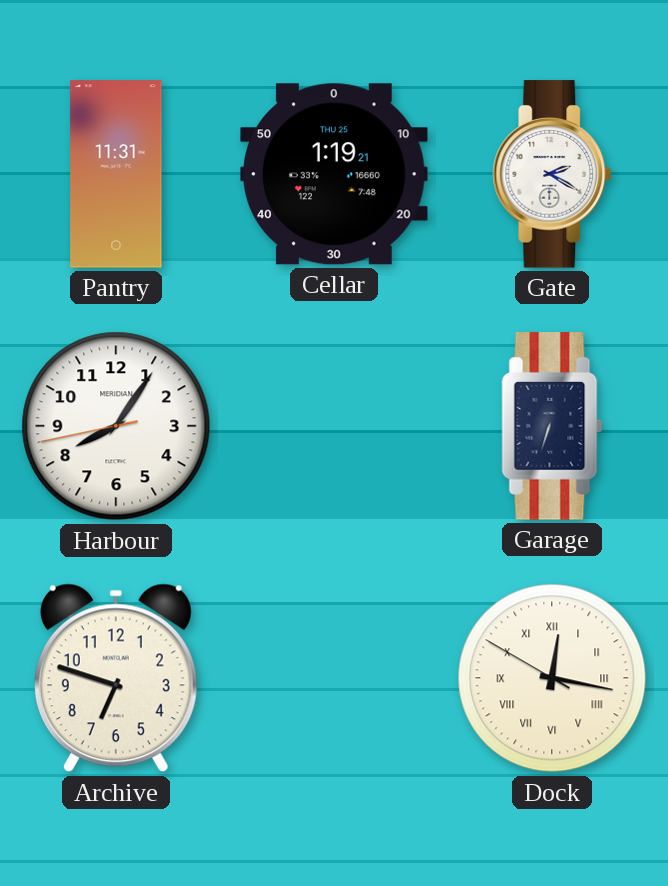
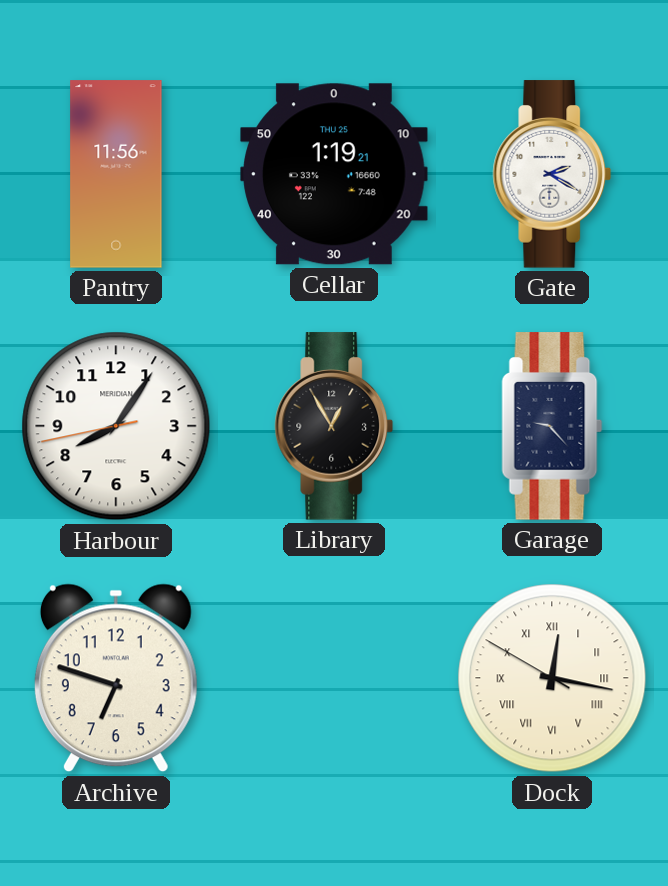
Pantry: 11:31 -> 11:56 (116, 174)
Library: none -> 12:55 (334, 426)
Garage: 6:33 -> 9:23 (552, 426)
